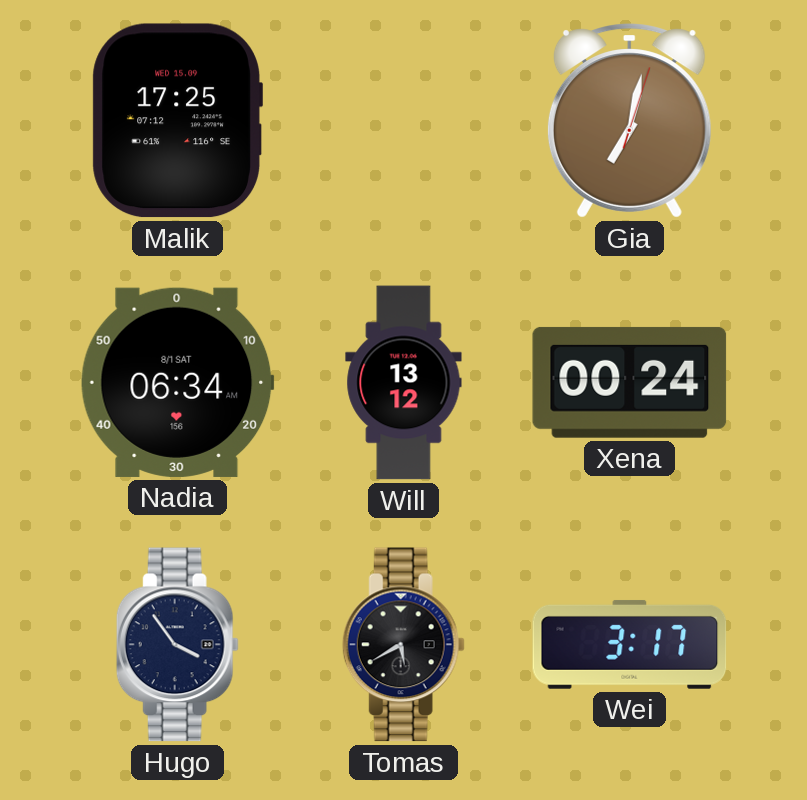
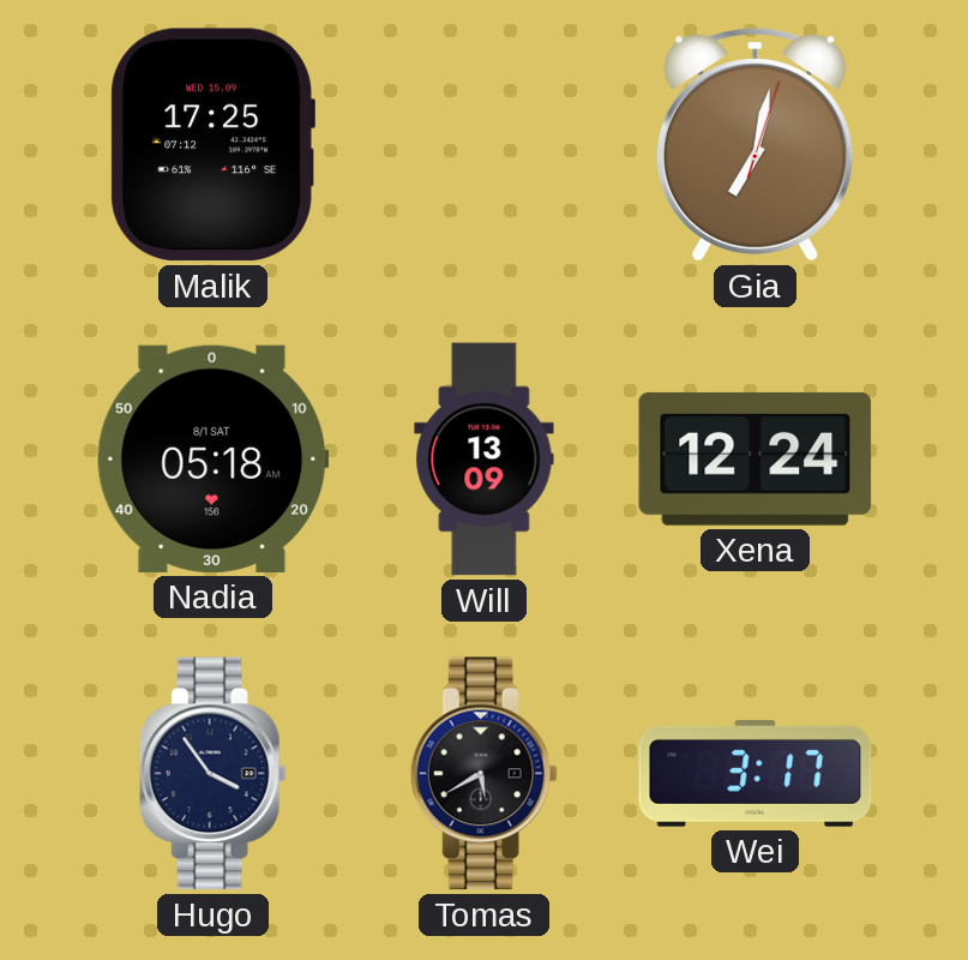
Nadia: 06:34 -> 05:18 (212, 458)
Will: 13:12 -> 13:09 (485, 460)
Xena: 00:24 -> 12:24 (756, 458)
